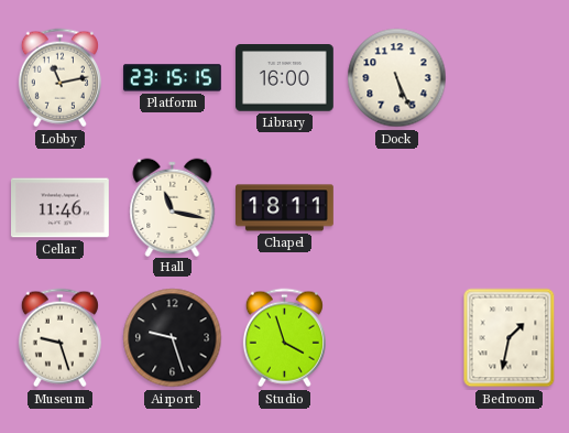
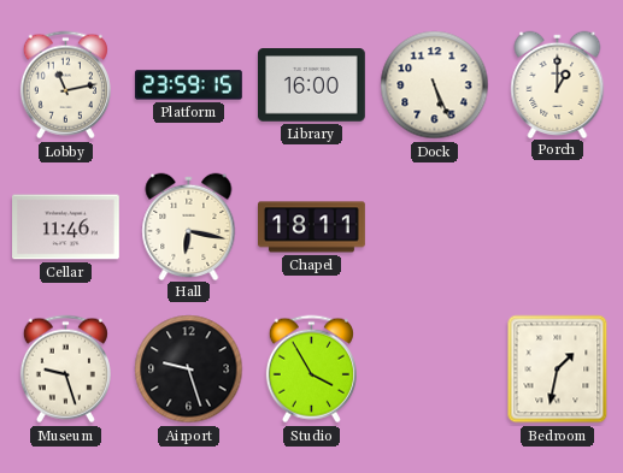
Platform: 23:15 -> 23:59 (188, 85)
Porch: none -> 1:00 (558, 84)
Hall: 11:17 -> 6:17 (189, 226)
Studio: 3:57 -> 3:55 (311, 369)
